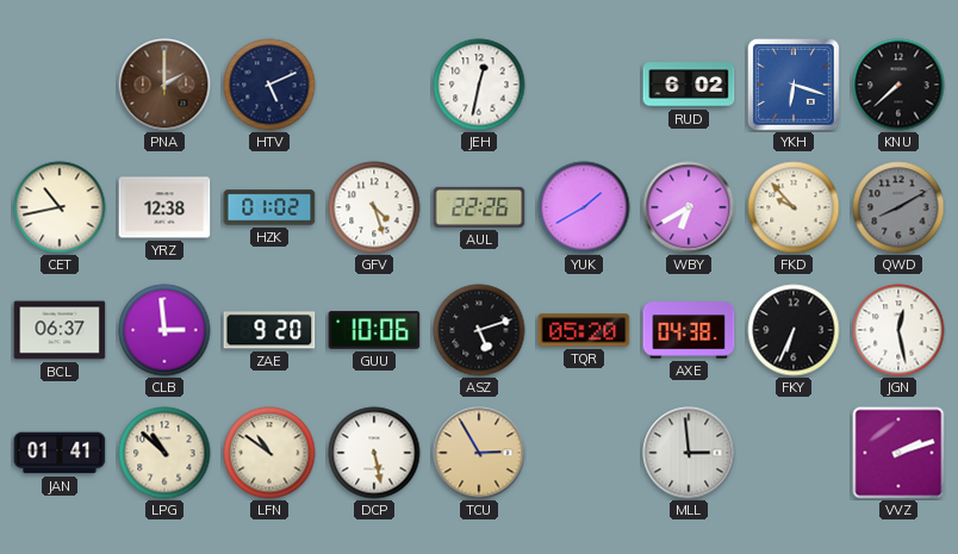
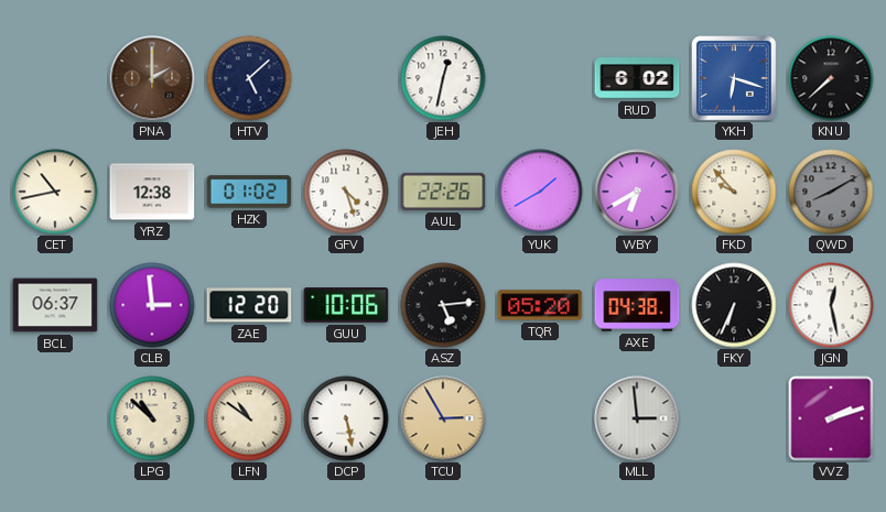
HTV: 5:11 -> 5:08 (249, 78)
ZAE: 9:20 -> 12:20 (249, 305)
ASZ: 5:12 -> 5:14 (443, 305)
JAN: 01:41 -> none (60, 453)
